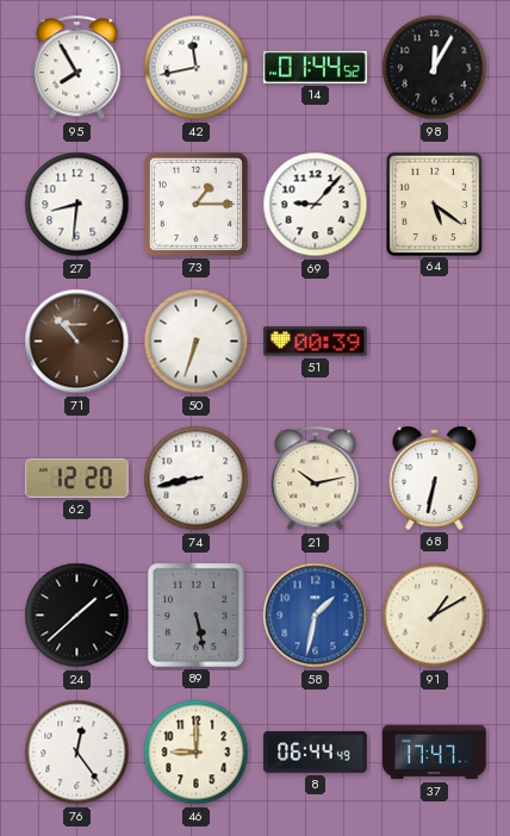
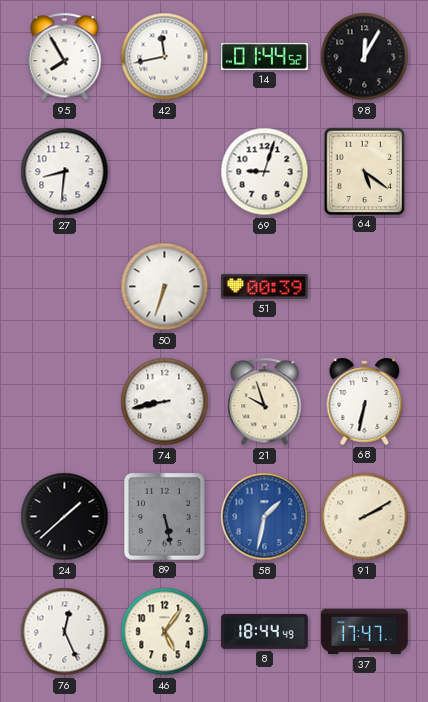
73: 1:15 -> none (195, 204)
69: 9:07 -> 9:03 (265, 172)
71: 10:53 -> none (77, 342)
62: 12:20 -> none (77, 478)
21: 10:13 -> 9:57 (265, 402)
91: 1:10 -> 2:10 (365, 517)
76: 12:24 -> 12:26 (65, 632)
46: 9:00 -> 5:06 (165, 632)
8: 06:44 -> 18:44 (265, 632)
